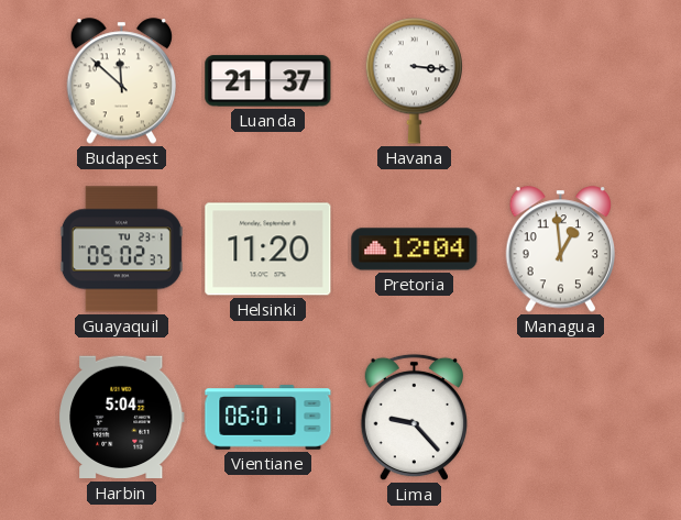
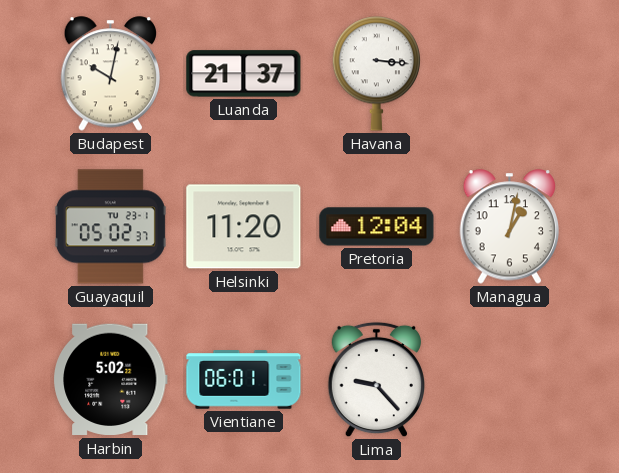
Budapest: 11:52 -> 10:02 (111, 74)
Managua: 12:59 -> 1:02 (510, 227)
Harbin: 5:04 -> 5:02 (111, 380)
